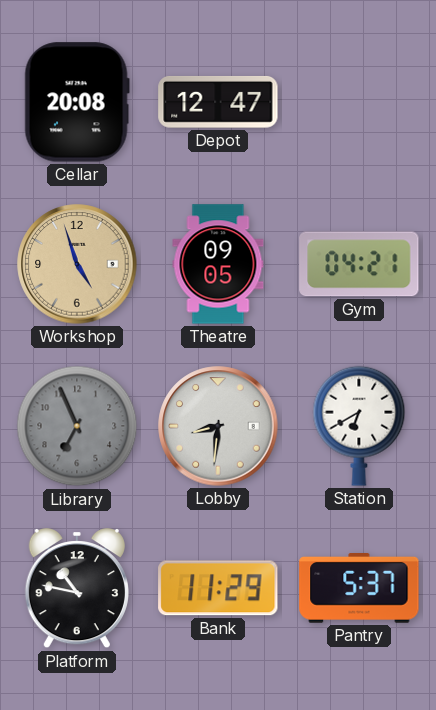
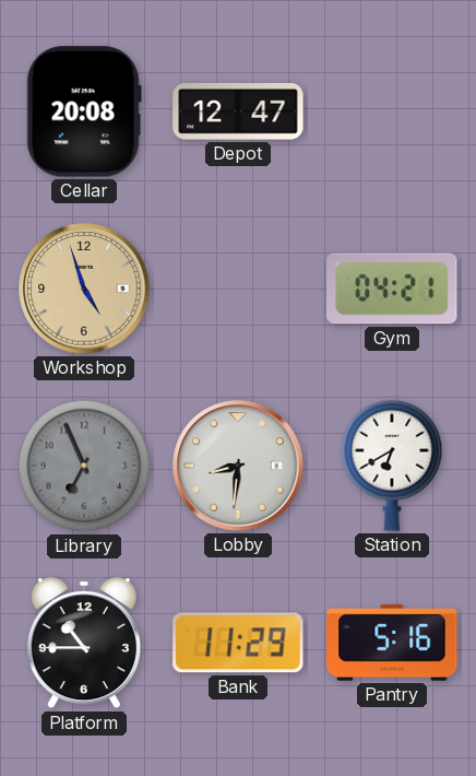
Theatre: 09:05 -> none (218, 264)
Platform: 10:47 -> 10:45 (84, 644)
Pantry: 5:37 -> 5:16 (392, 644)
